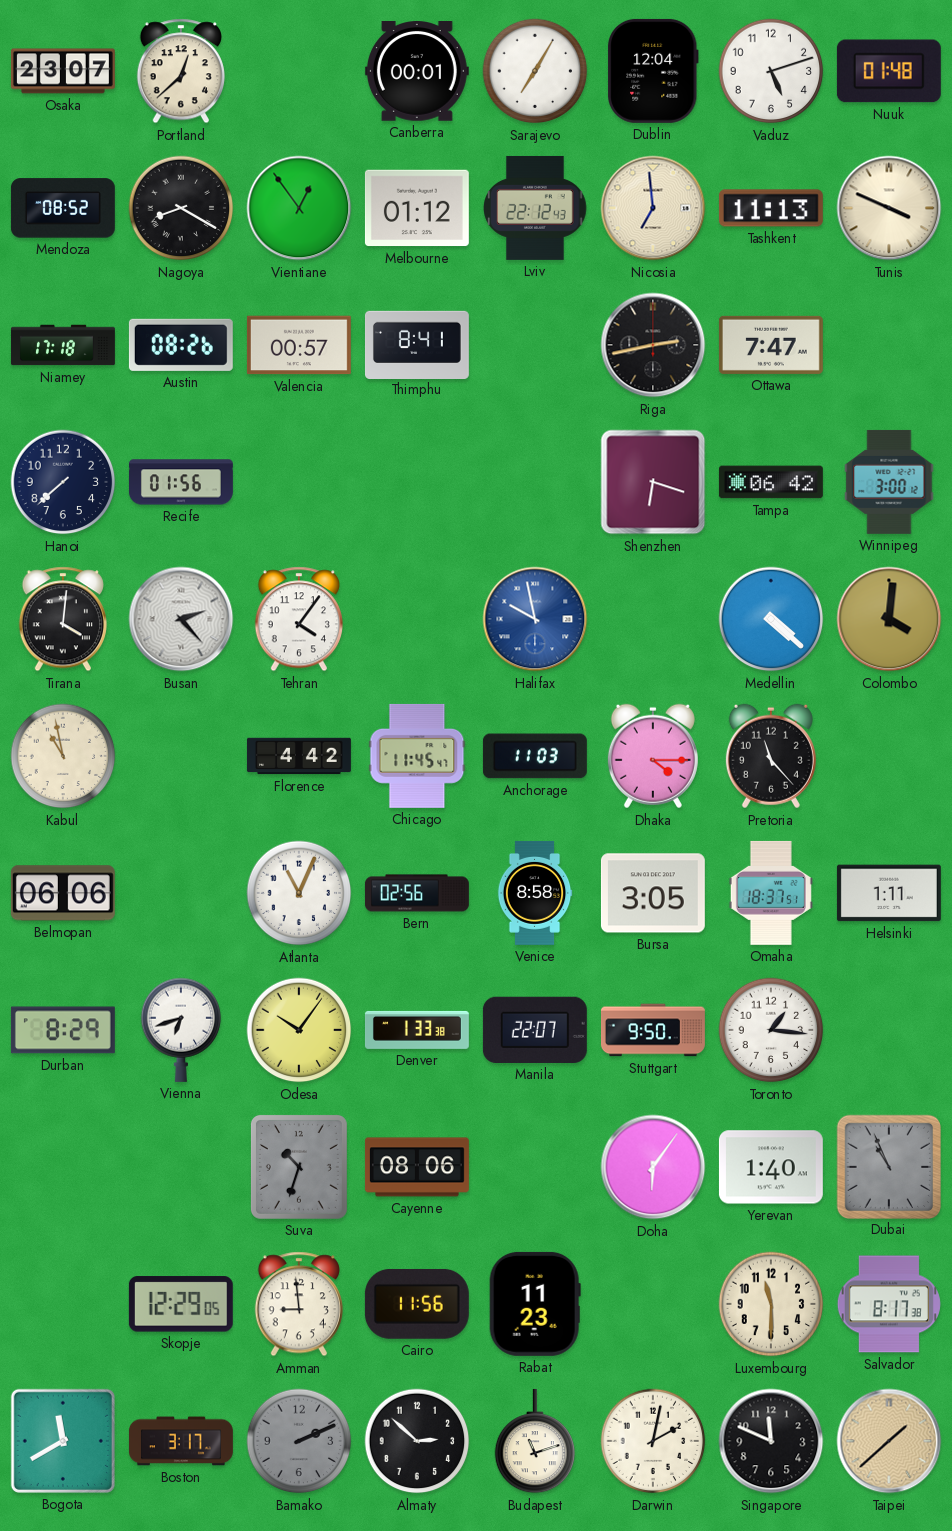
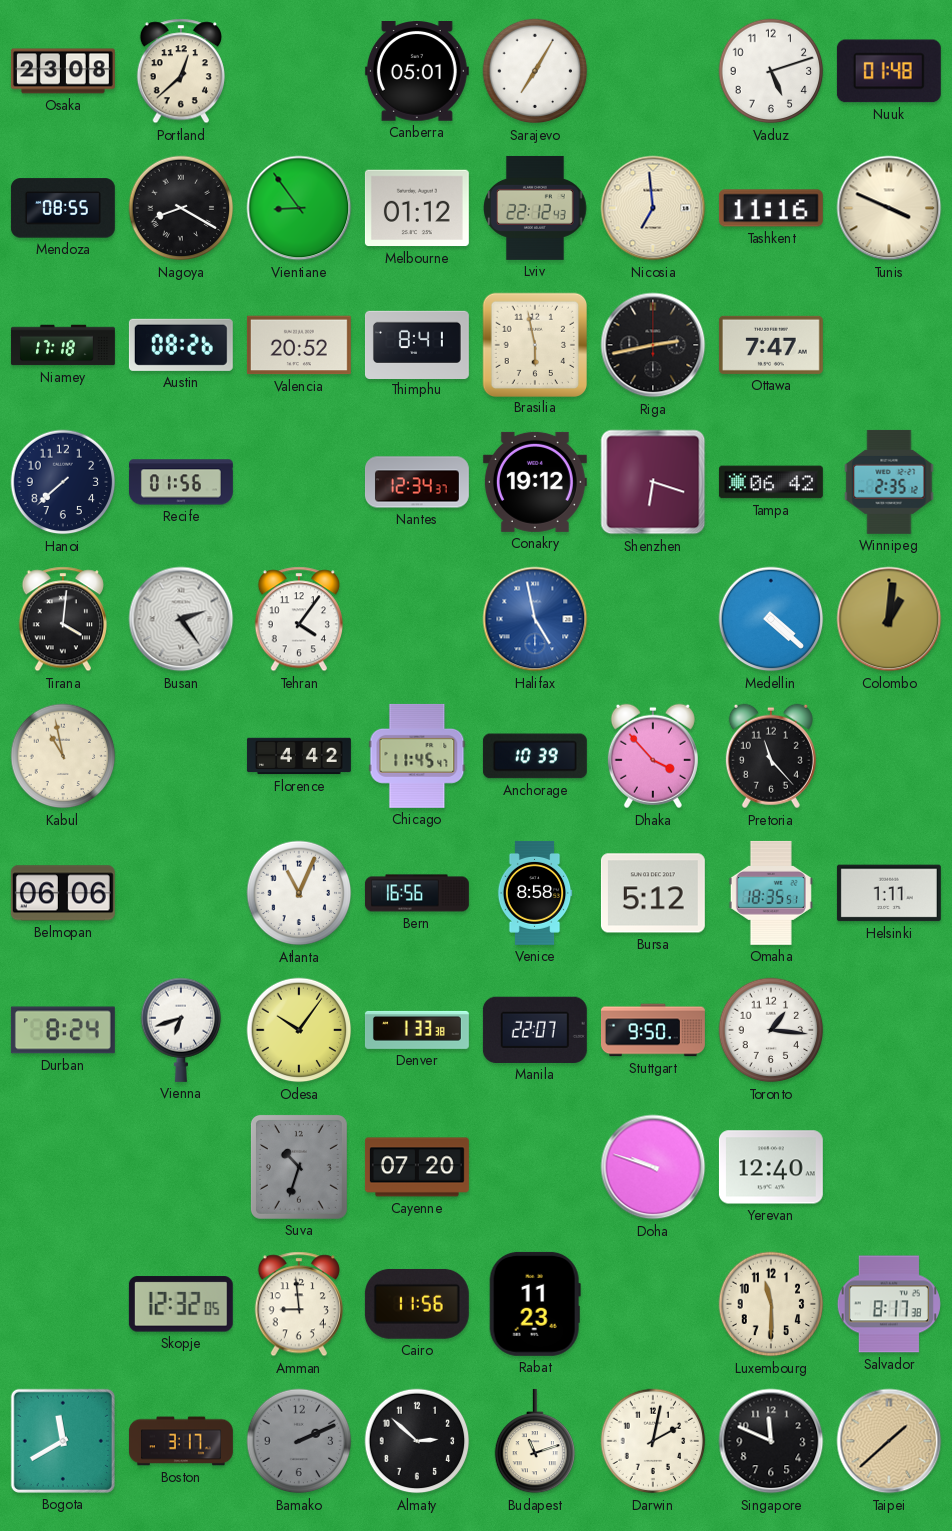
Osaka: 23:07 -> 23:08 (63, 71)
Canberra: 00:01 -> 05:01 (417, 72)
Dublin: 12:04 -> none (653, 71)
Mendoza: 08:52 -> 08:55 (63, 208)
Vientiane: 12:54 -> 8:54 (299, 208)
Tashkent: 11:13 -> 11:16 (771, 208)
Valencia: 00:57 -> 20:52 (299, 345)
Brasilia: none -> 5:58 (534, 344)
Nantes: none -> 12:34 (417, 482)
Conakry: none -> 19:12 (535, 482)
Winnipeg: 3:00 -> 2:35 (889, 482)
Busan: 2:23 -> 2:24 (181, 619)
Halifax: 9:58 -> 4:58 (535, 619)
Colombo: 4:01 -> 1:01 (889, 619)
Anchorage: 11:03 -> 10:39 (535, 756)
Dhaka: 4:15 -> 3:53 (653, 756)
Bern: 02:56 -> 16:56 (417, 893)
Bursa: 3:05 -> 5:12 (653, 893)
Omaha: 18:37 -> 18:35 (771, 893)
Durban: 8:29 -> 8:24 (63, 1030)
Cayenne: 08:06 -> 07:20 (417, 1167)
Doha: 6:06 -> 9:48 (653, 1167)
Yerevan: 1:40 -> 12:40 (771, 1167)
Dubai: 10:56 -> none (888, 1166)
Skopje: 12:29 -> 12:32 (181, 1304)
